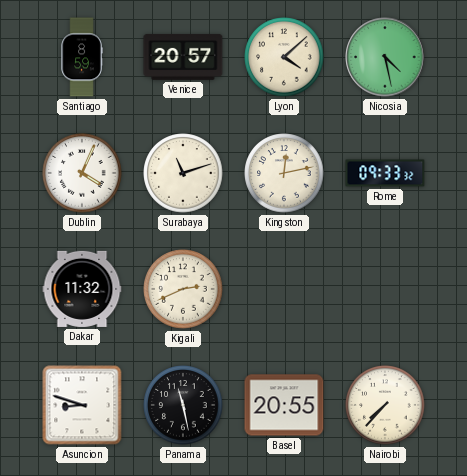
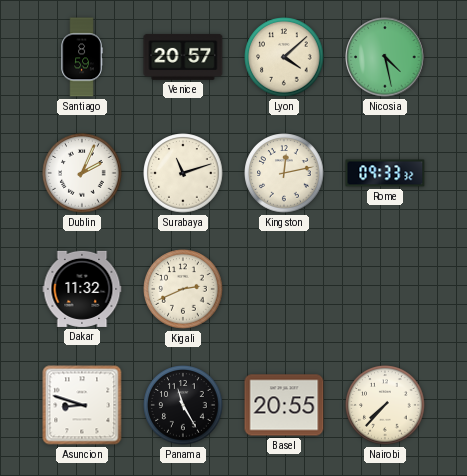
Dublin: 4:04 -> 2:04 (82, 173)
Panama: 11:28 -> 11:25 (183, 405)
